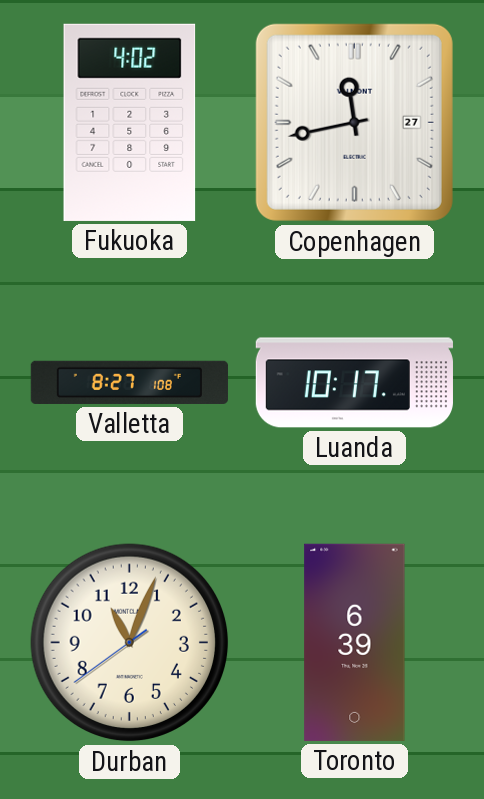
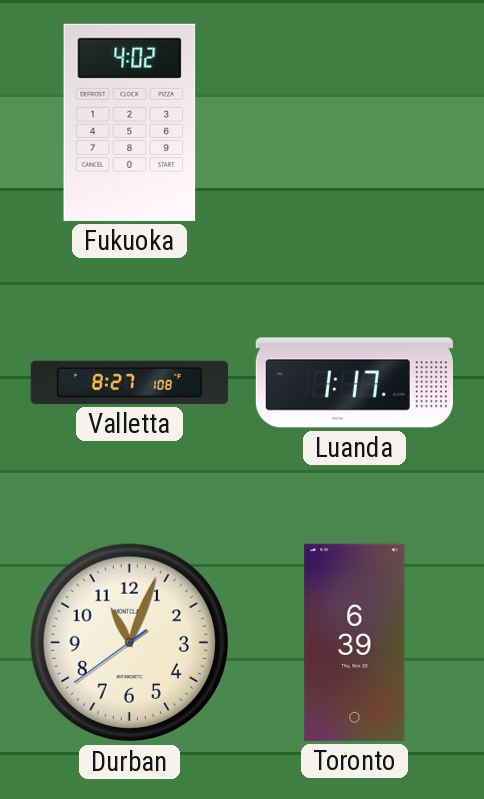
Copenhagen: 11:43 -> none (354, 122)
Luanda: 10:17 -> 1:17 (354, 383)
